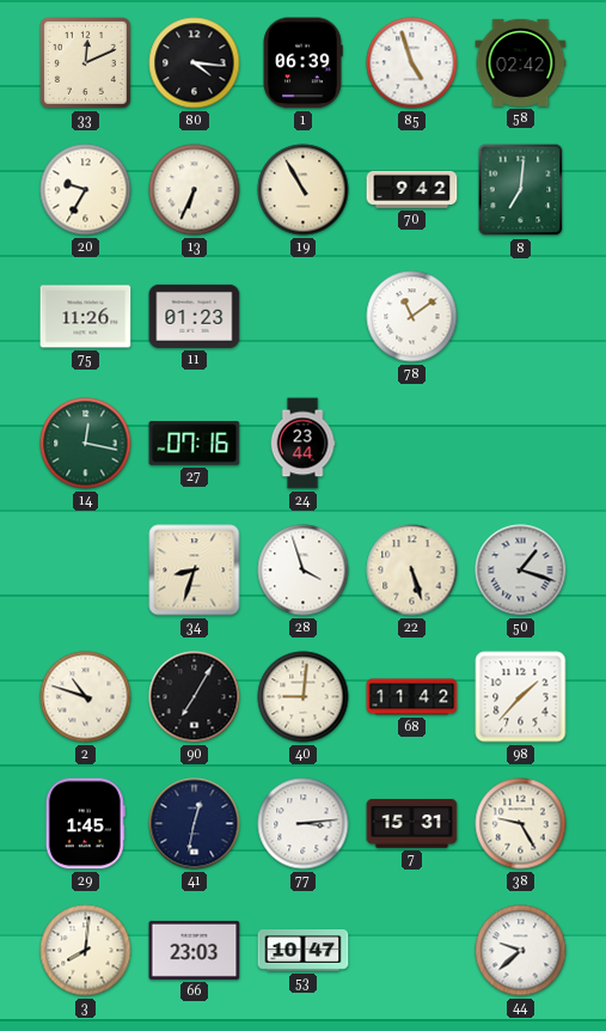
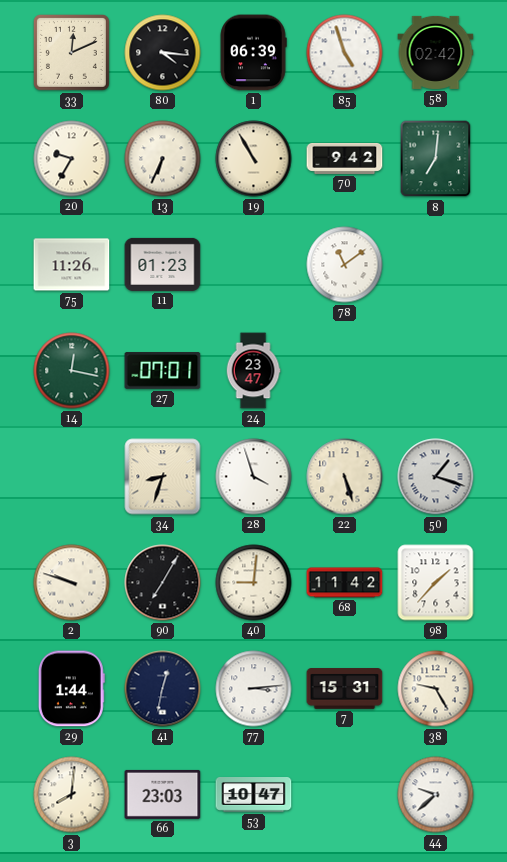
27: 07:16 -> 07:01 (163, 371)
24: 23:44 -> 23:47 (253, 371)
2: 10:48 -> 9:48 (72, 583)
29: 1:45 -> 1:44 (71, 689)
